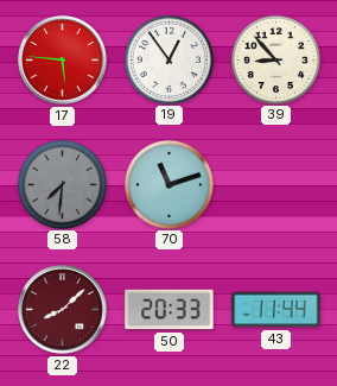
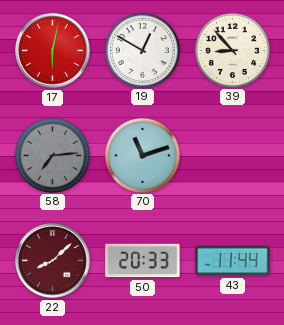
17: 5:46 -> 6:02 (53, 51)
19: 12:54 -> 12:50 (142, 50)
58: 7:31 -> 7:14 (52, 155)
